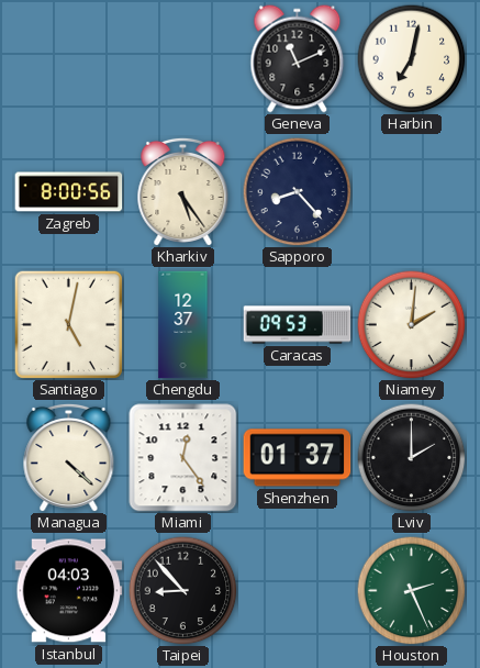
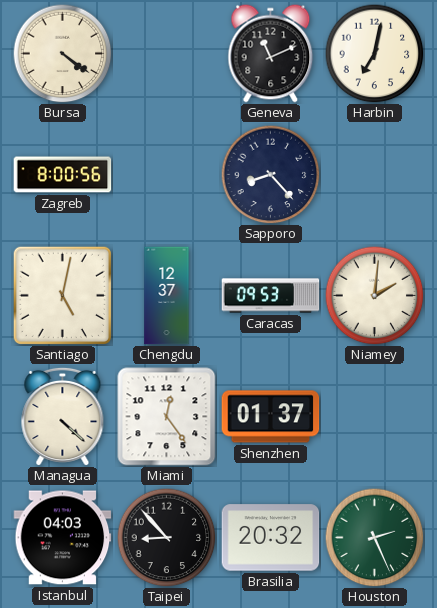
Bursa: none -> 4:21 (63, 54)
Kharkiv: 5:24 -> none (183, 191)
Lviv: 2:00 -> none (412, 458)
Brasilia: none -> 20:32 (271, 538)
